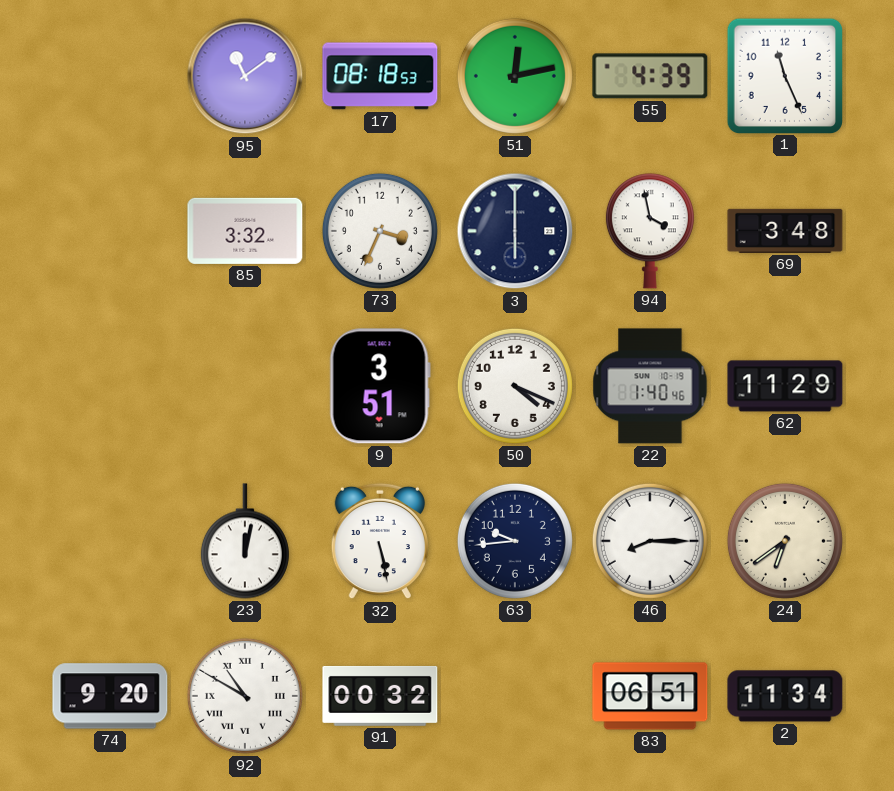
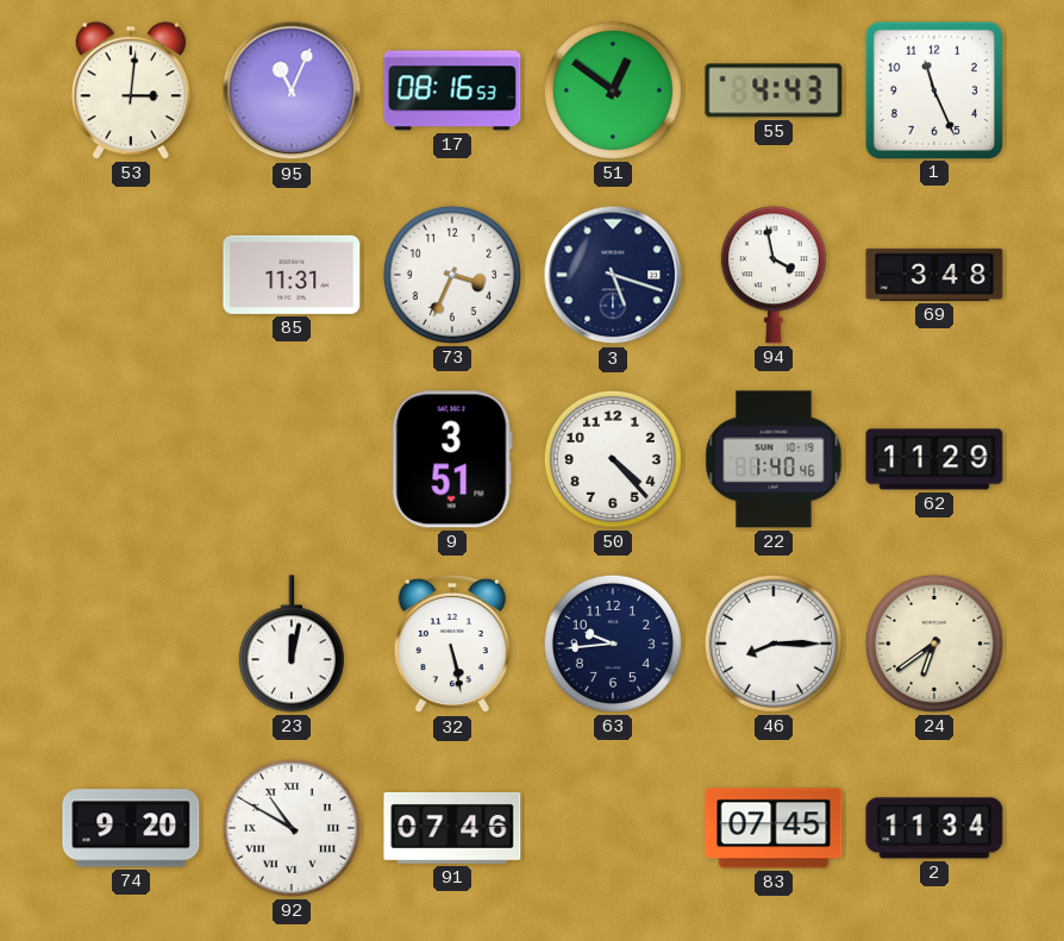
53: none -> 3:01 (130, 90)
95: 11:09 -> 11:04 (292, 90)
17: 08:18 -> 08:16 (452, 90)
51: 12:13 -> 12:51 (613, 90)
55: 4:39 -> 4:43 (774, 90)
85: 3:32 -> 11:31 (292, 275)
3: 6:00 -> 5:18 (613, 275)
50: 4:19 -> 4:23 (613, 459)
91: 00:32 -> 07:46 (452, 828)
83: 06:51 -> 07:45 (774, 828)
